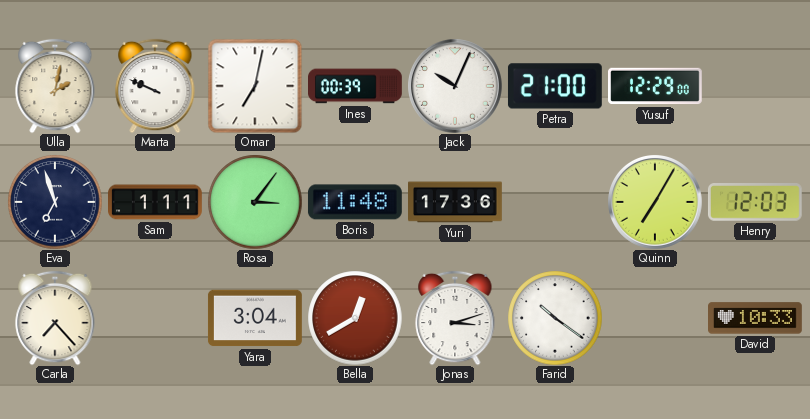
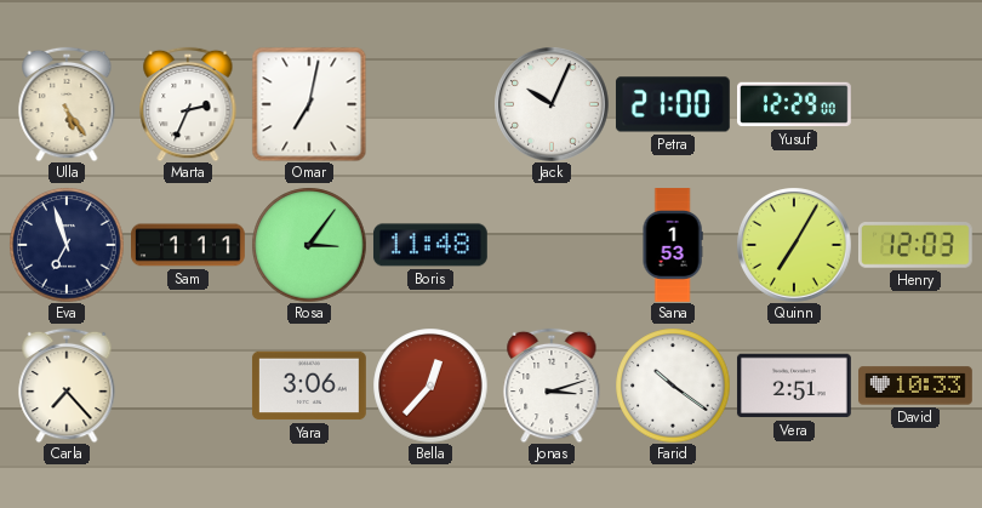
Ulla: 2:02 -> 5:24 (67, 104)
Marta: 9:49 -> 2:34 (188, 104)
Ines: 00:39 -> none (356, 86)
Yuri: 17:36 -> none (456, 202)
Sana: none -> 1:53 (673, 245)
Yara: 3:04 -> 3:06 (309, 386)
Bella: 12:40 -> 12:37 (430, 386)
Vera: none -> 2:51 (794, 386)
